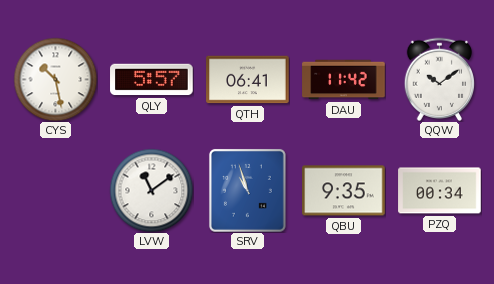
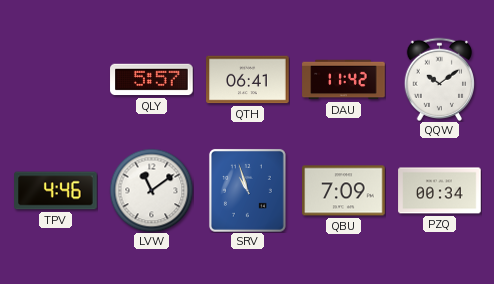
CYS: 10:28 -> none (55, 79)
TPV: none -> 4:46 (56, 191)
QBU: 9:35 -> 7:09 (344, 191)
